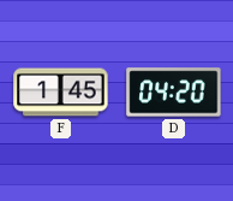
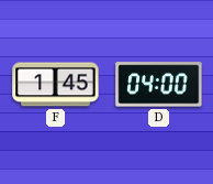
D: 04:20 -> 04:00 (159, 85)
